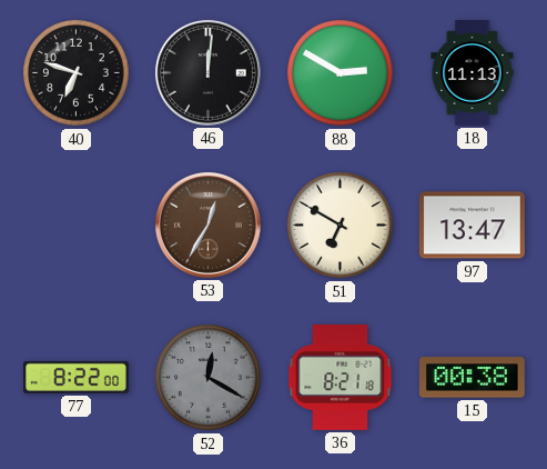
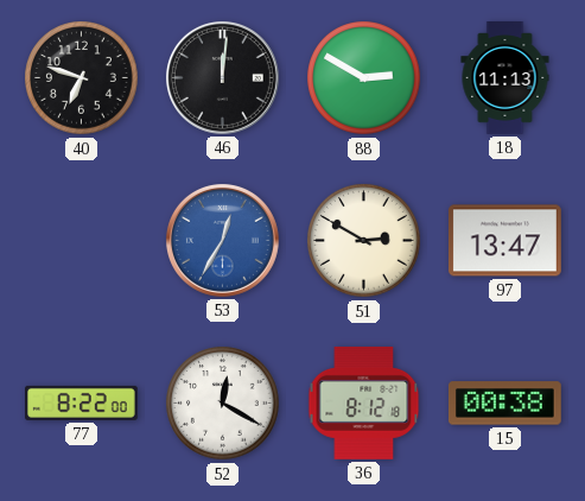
53 dial: brown -> blue (222, 240)
51: 6:50 -> 2:50 (364, 241)
52 dial: grey -> white (223, 404)
36: 8:21 -> 8:12 (364, 402)
